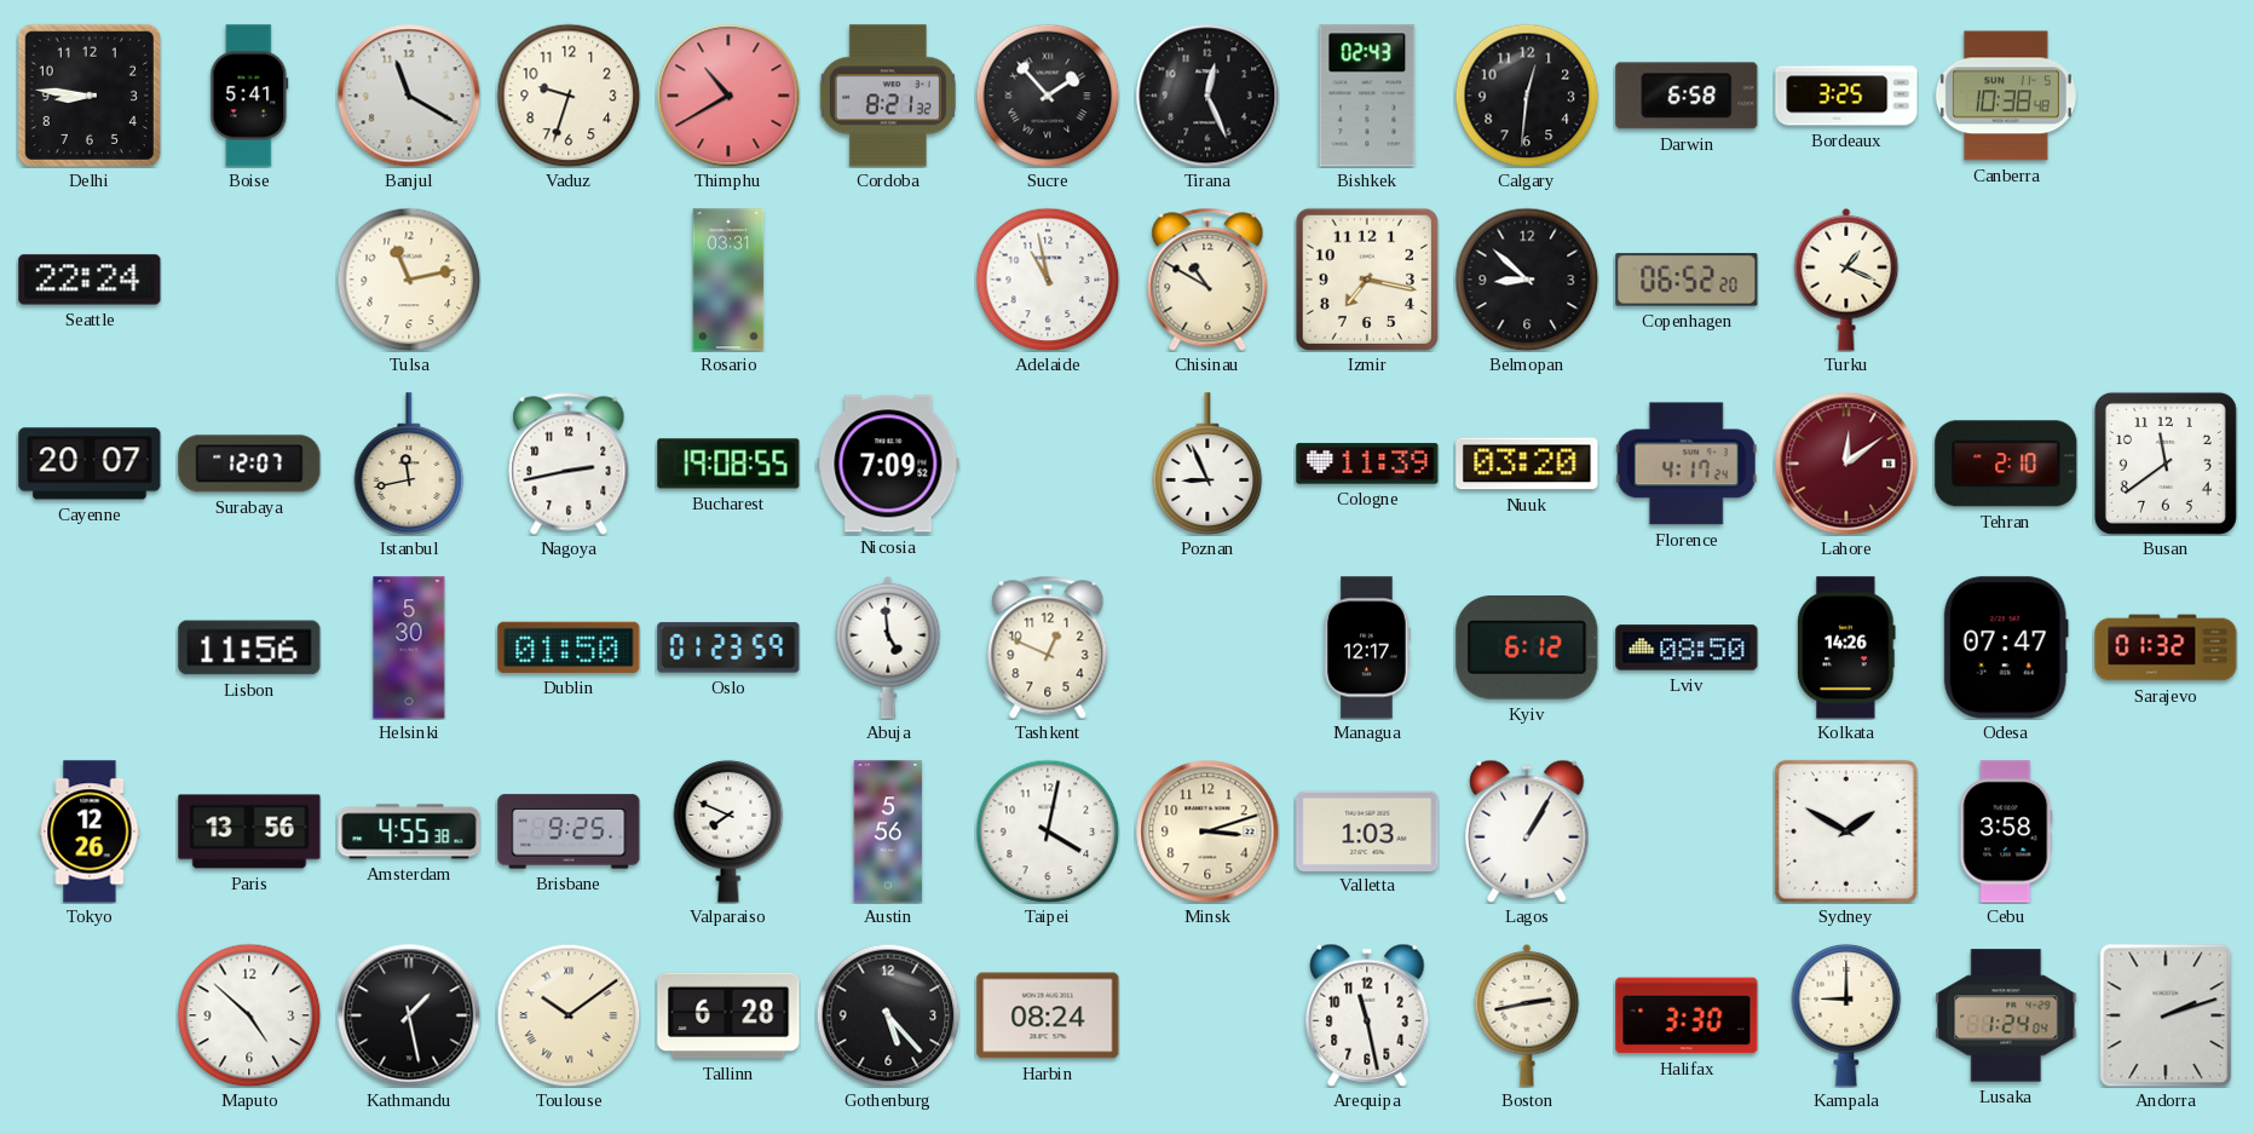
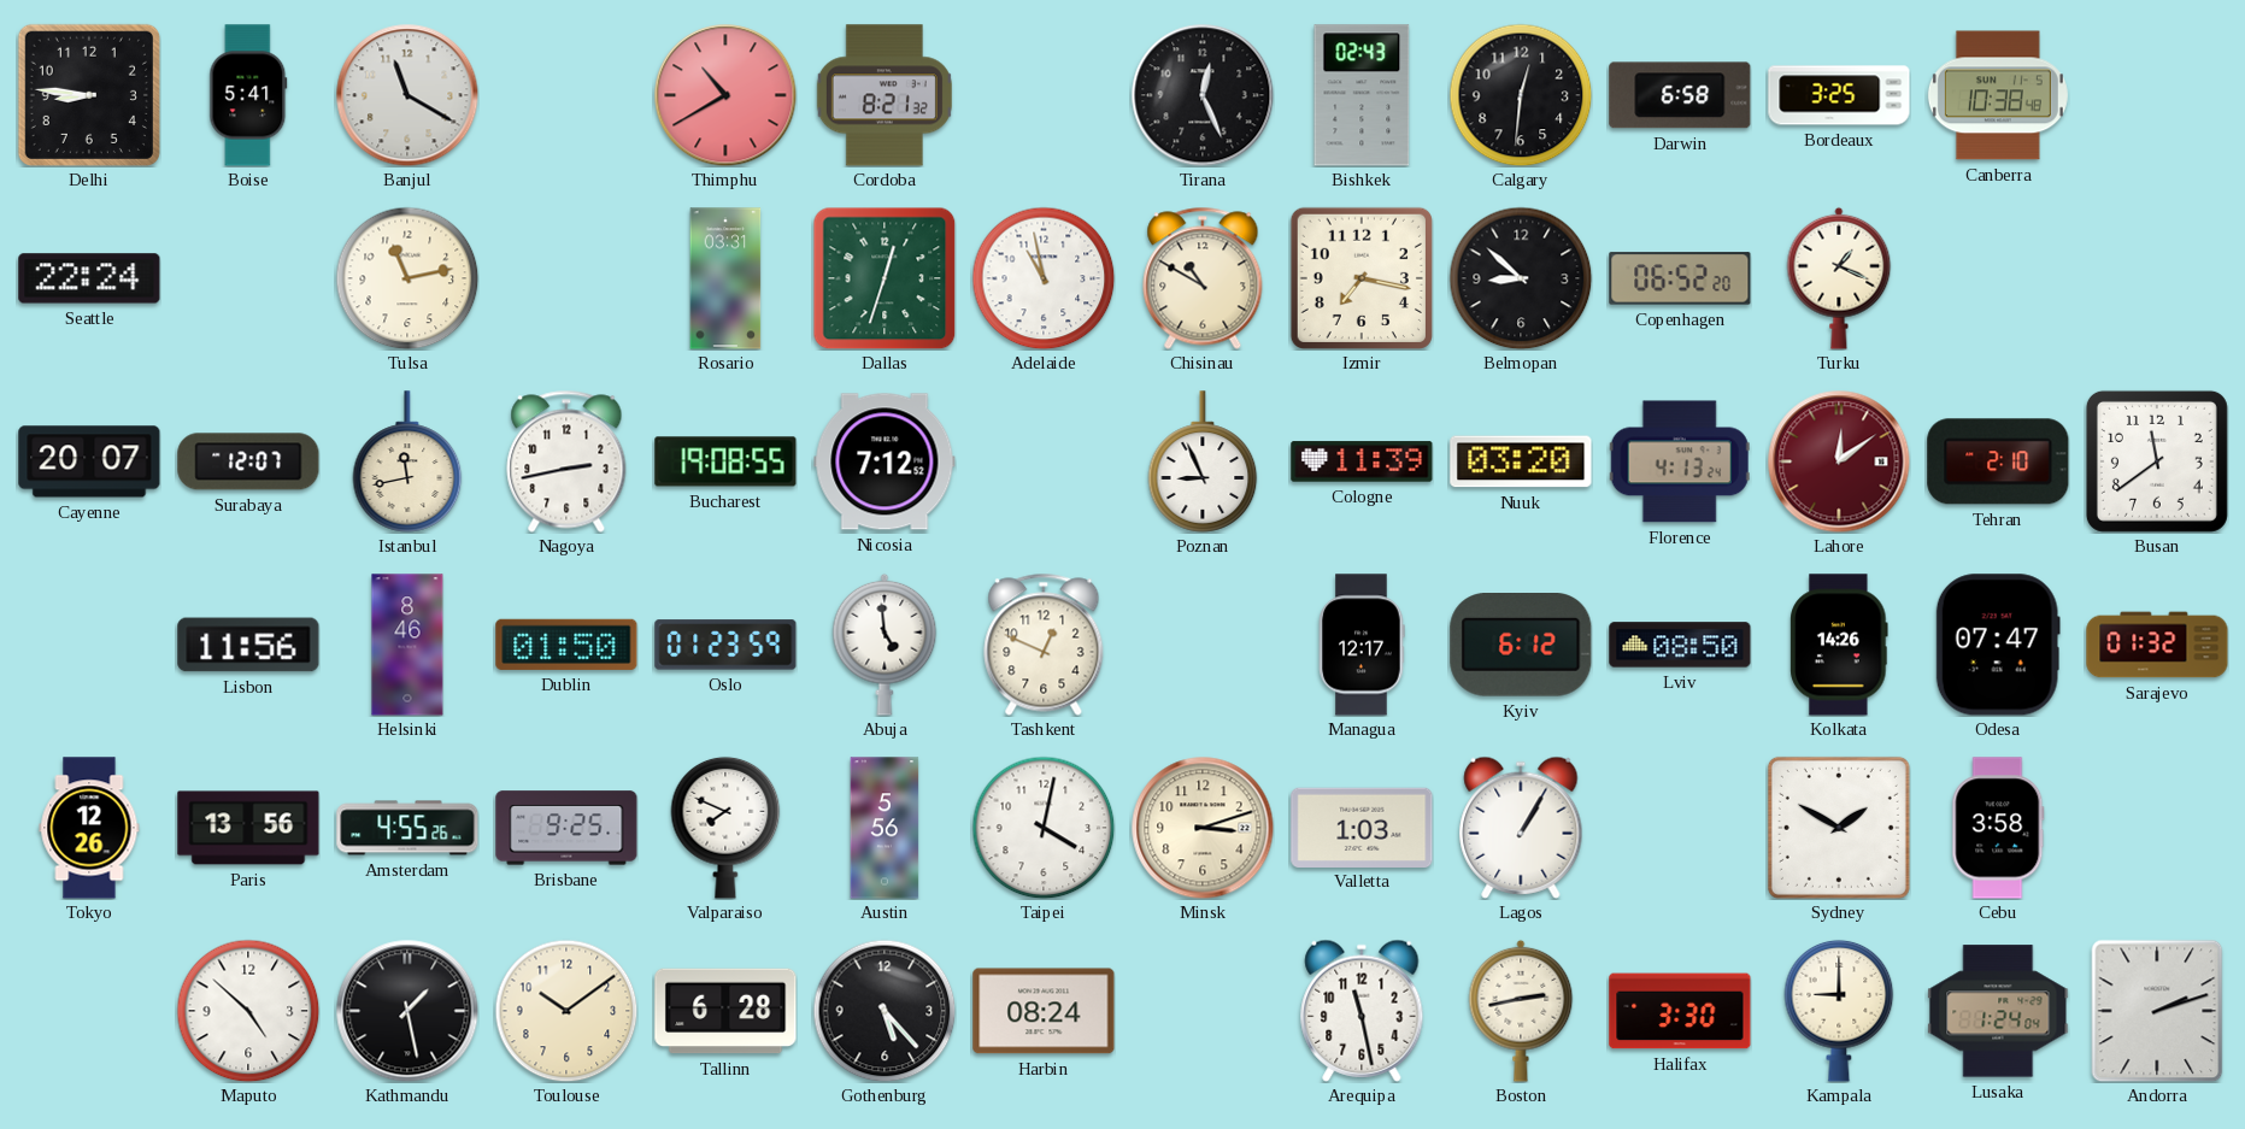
Vaduz: 9:33 -> none (569, 96)
Sucre: 1:53 -> none (1048, 96)
Dallas: none -> 12:33 (885, 278)
Nicosia: 7:09 -> 7:12 (885, 461)
Florence: 4:17 -> 4:13 (1680, 461)
Helsinki: 5:30 -> 8:46 (407, 645)
Amsterdam: 4:55:38 -> 4:55:26 (407, 828)
Toulouse numerals: Roman -> Arabic (566, 1011)
